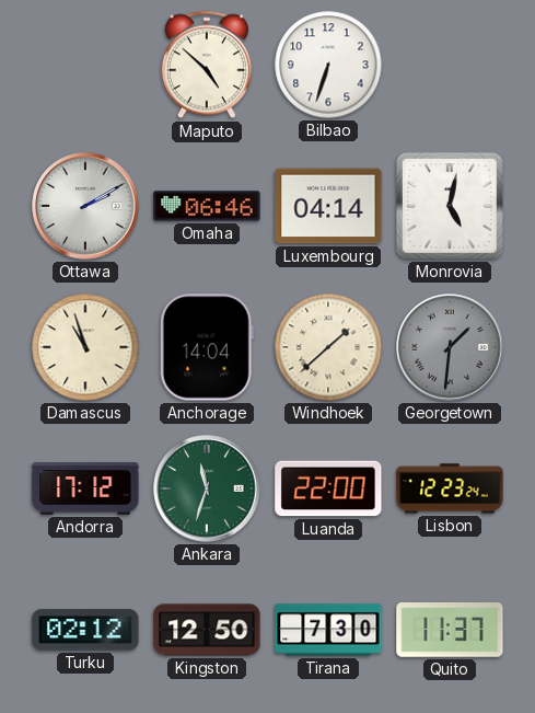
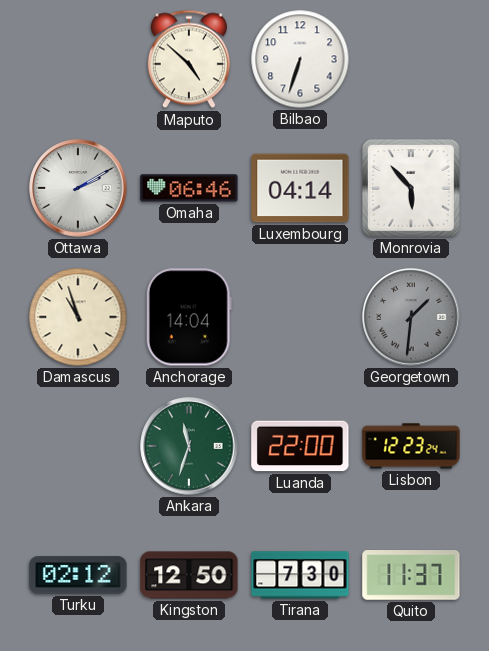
Monrovia: 5:02 -> 5:53 (411, 188)
Windhoek: 1:38 -> none (328, 347)
Andorra: 17:12 -> none (85, 488)
